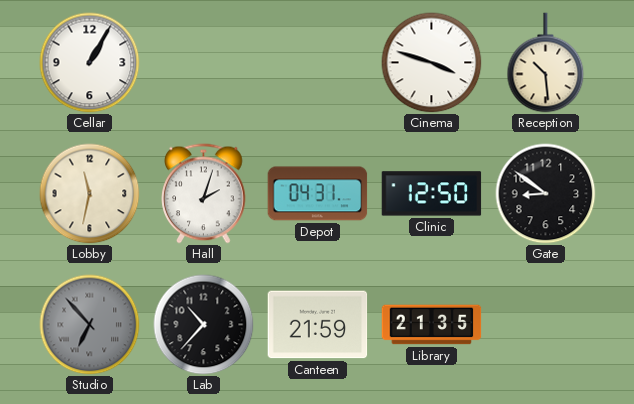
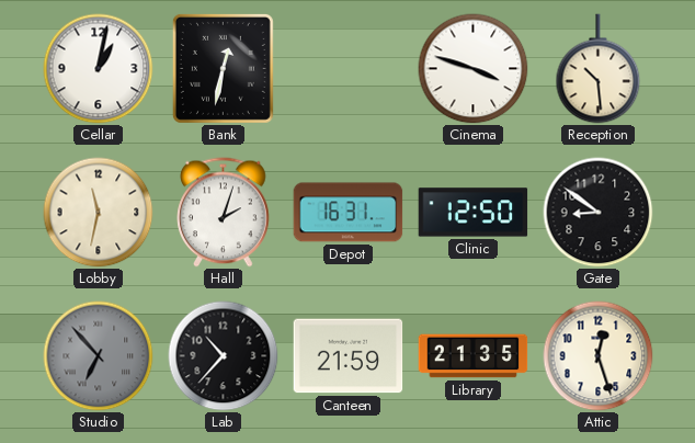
Cellar: 1:05 -> 1:02 (99, 69)
Bank: none -> 12:32 (223, 68)
Depot: 04:31 -> 16:31 (349, 213)
Attic: none -> 12:27 (599, 356)
